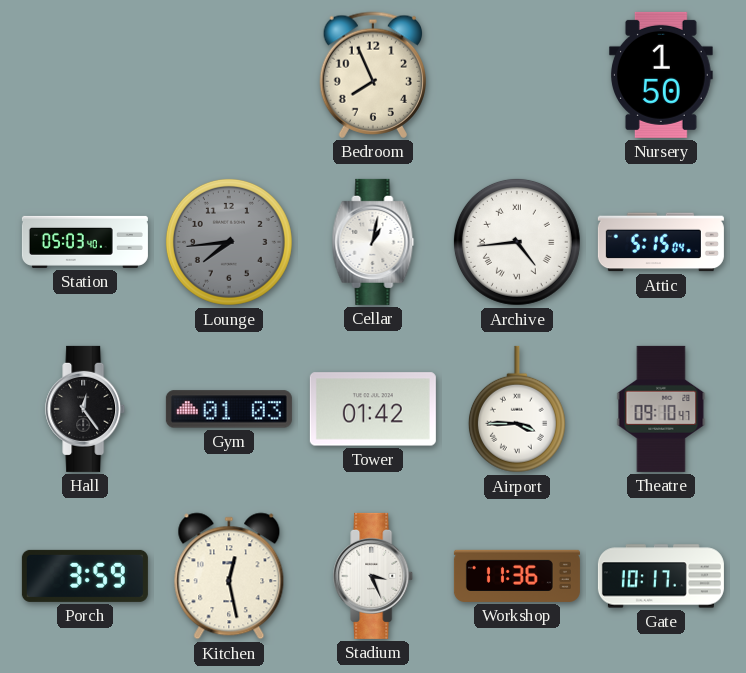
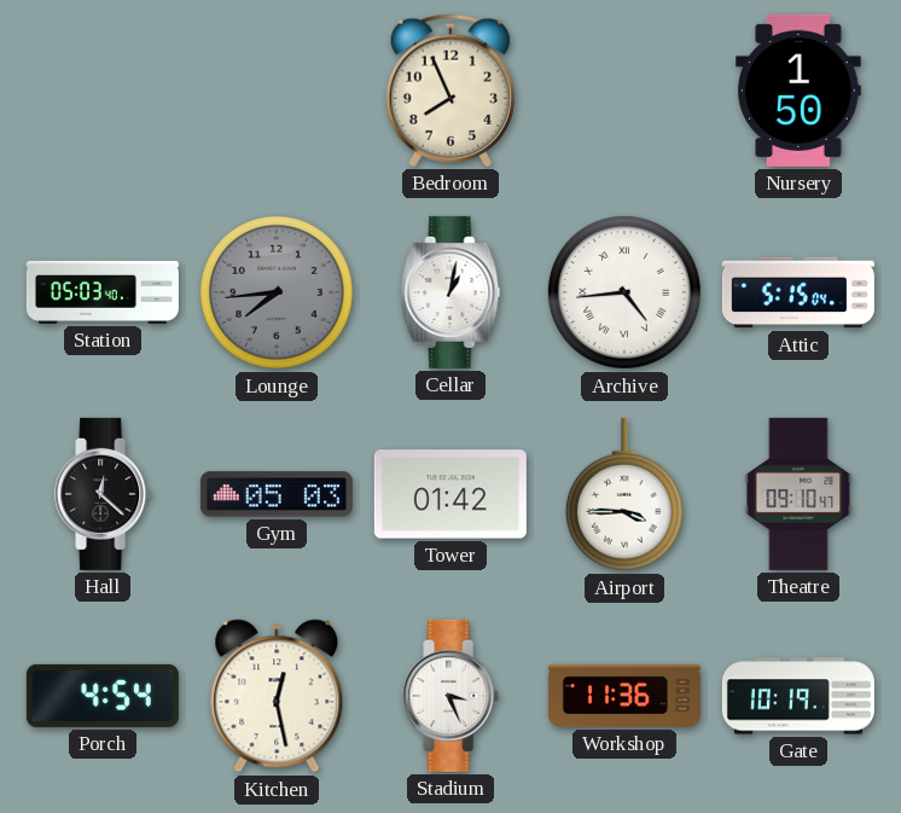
Hall: 12:24 -> 12:22 (104, 494)
Gym: 01:03 -> 05:03 (277, 494)
Porch: 3:59 -> 4:54 (103, 696)
Gate: 10:17 -> 10:19 (798, 696)
